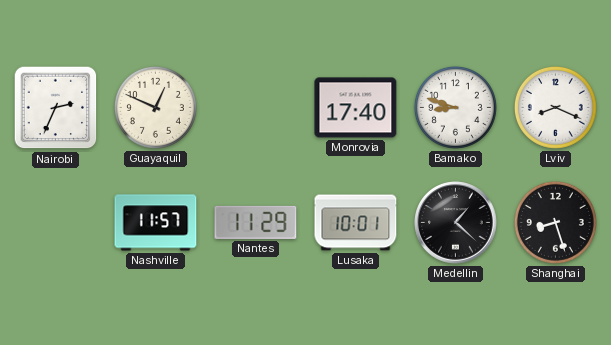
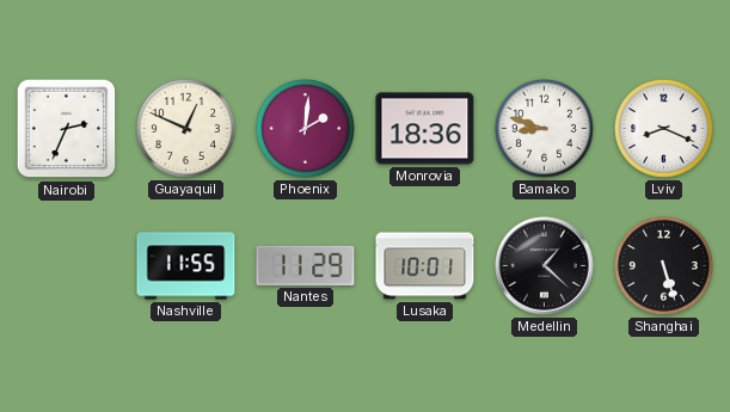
Phoenix: none -> 2:01 (305, 128)
Monrovia: 17:40 -> 18:36 (425, 129)
Nashville: 11:57 -> 11:55 (186, 266)
Shanghai: 8:27 -> 5:27 (663, 265)
